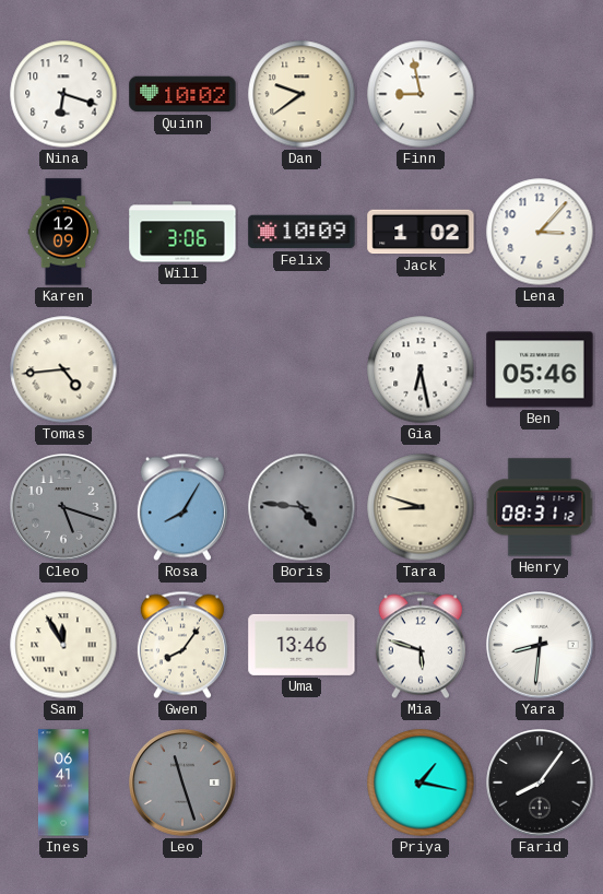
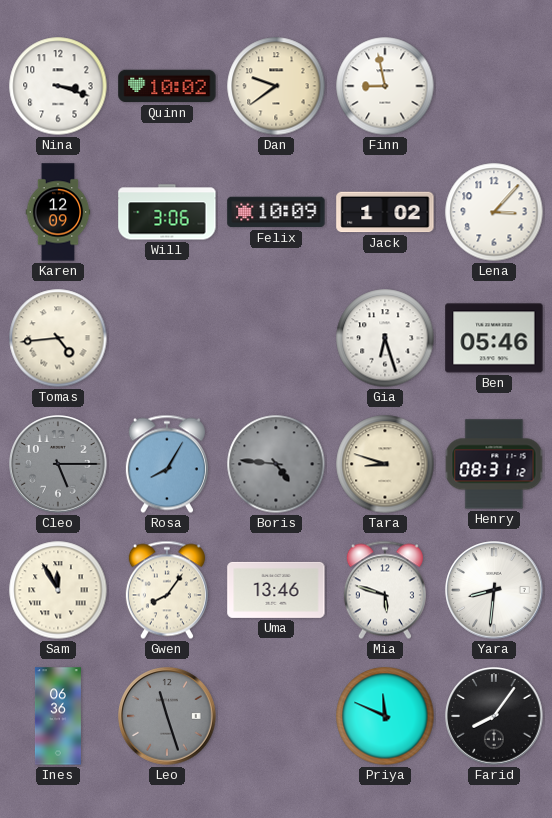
Nina: 6:18 -> 3:18 (58, 86)
Gia: 6:28 -> 6:27 (385, 338)
Cleo: 5:18 -> 5:15 (58, 464)
Ines: 06:41 -> 06:36 (58, 716)
Priya: 1:17 -> 11:49 (385, 716)
